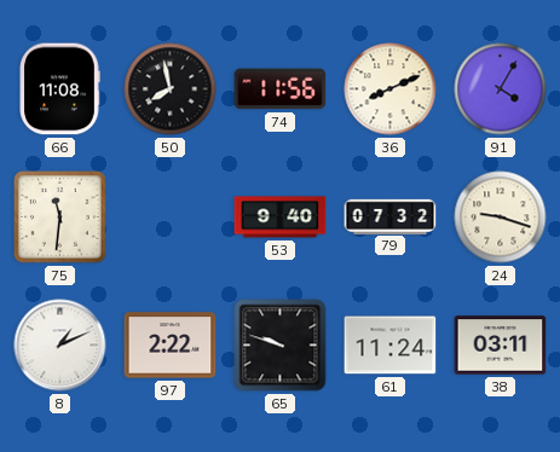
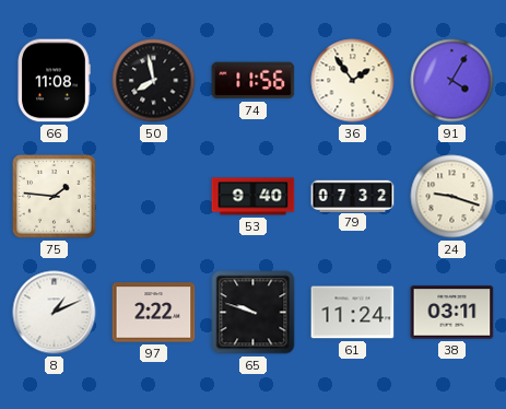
36: 8:11 -> 1:54 (353, 81)
75: 11:31 -> 1:46 (55, 197)
